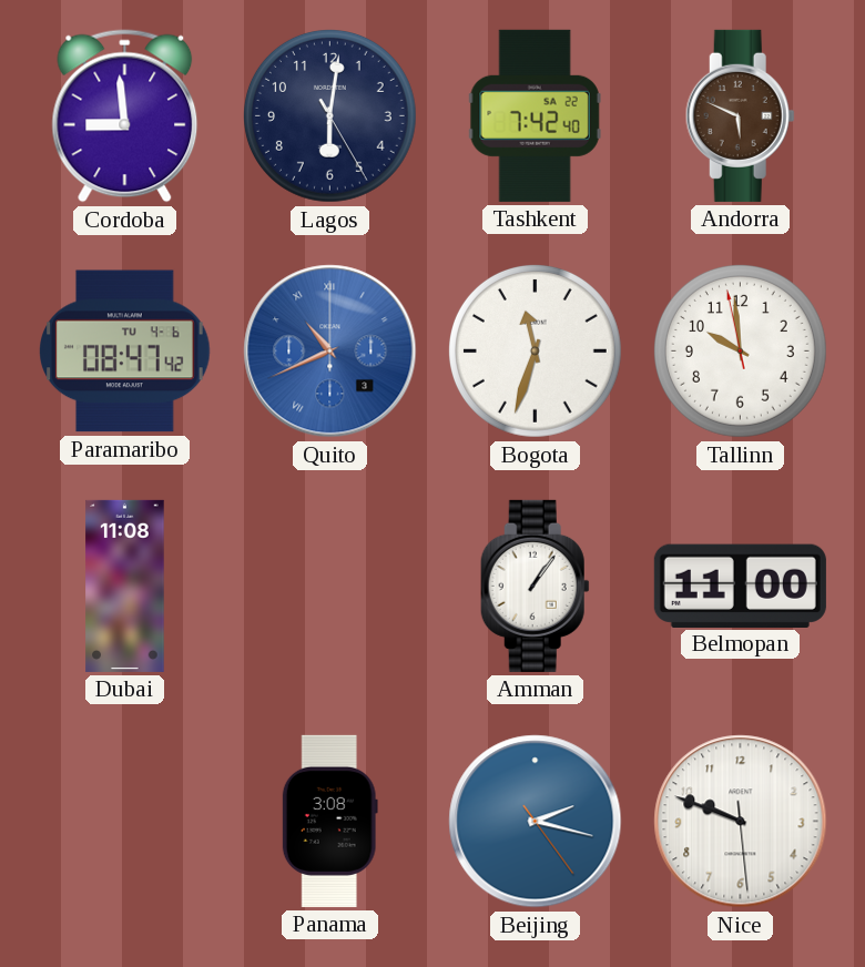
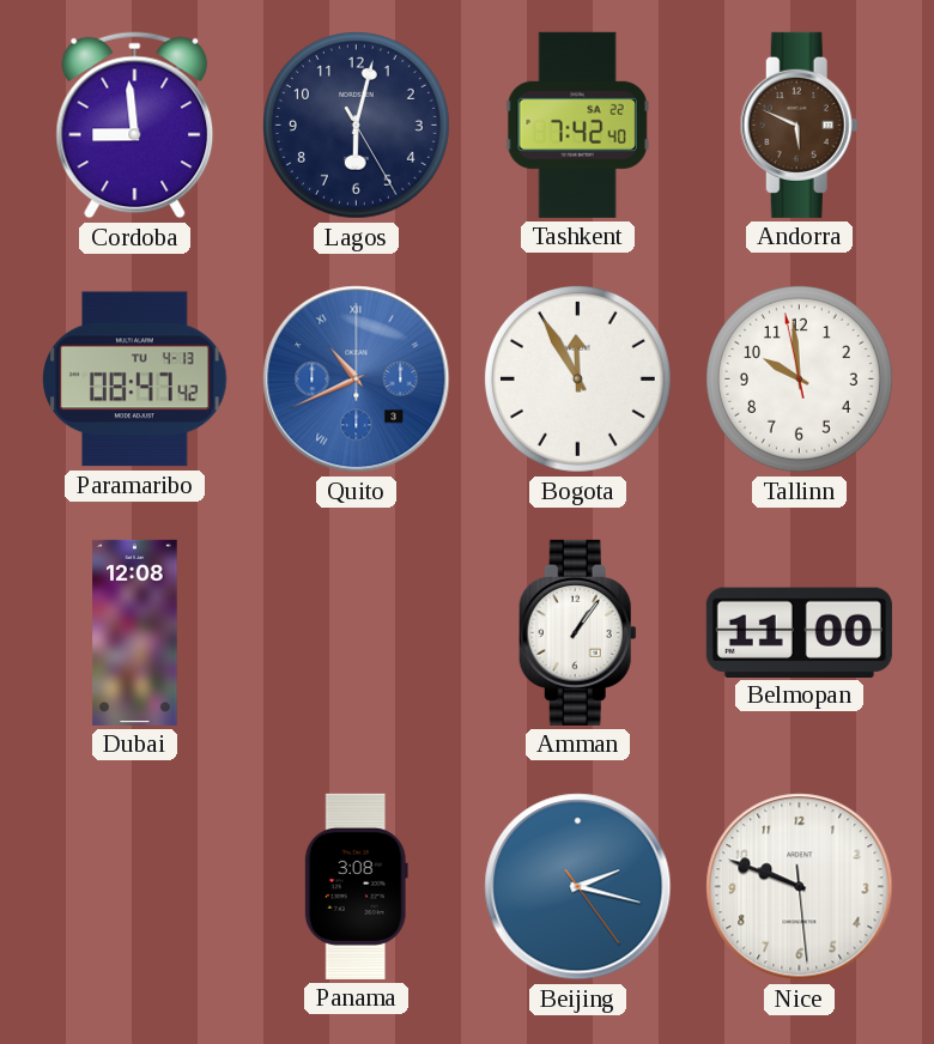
Lagos: 6:01 -> 6:02 (356, 125)
Paramaribo date: TU 4-6 -> TU 4-13 (135, 380)
Bogota: 11:33 -> 11:55 (577, 378)
Dubai: 11:08 -> 12:08 (135, 632)
